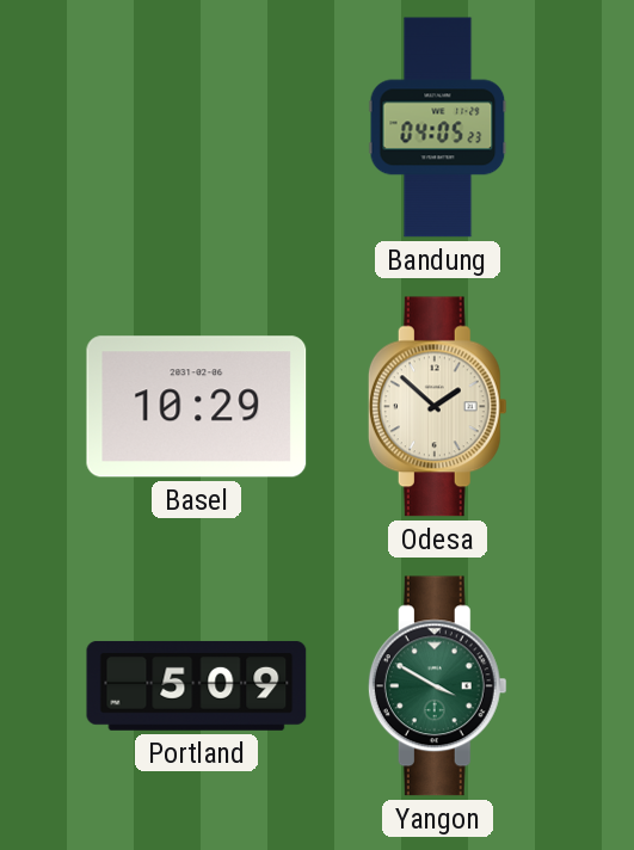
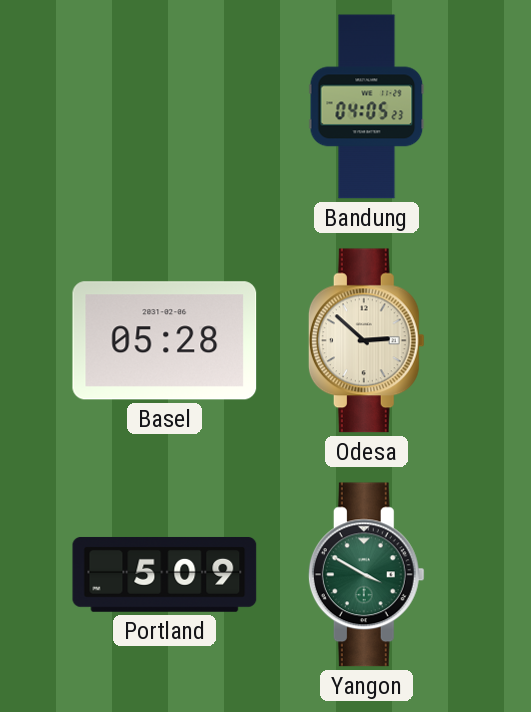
Basel: 10:29 -> 05:28 (165, 341)
Odesa: 1:52 -> 2:52 (366, 341)
